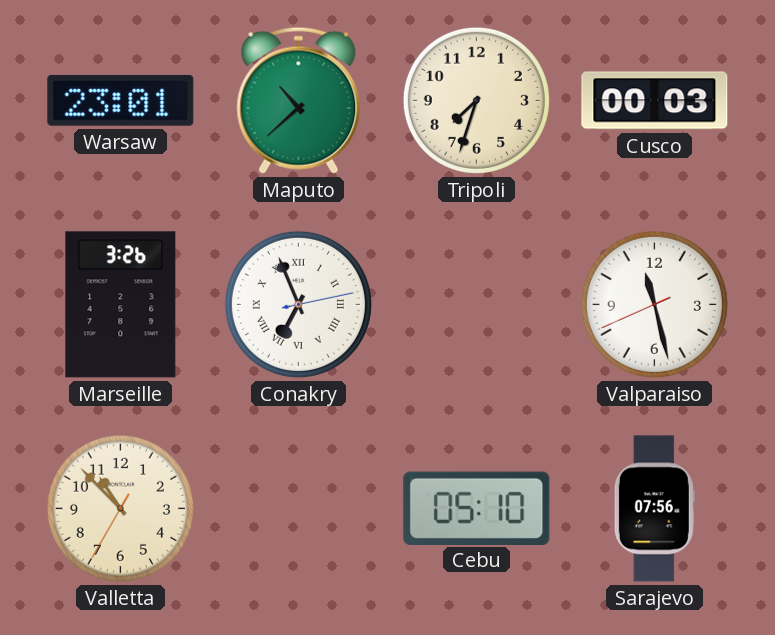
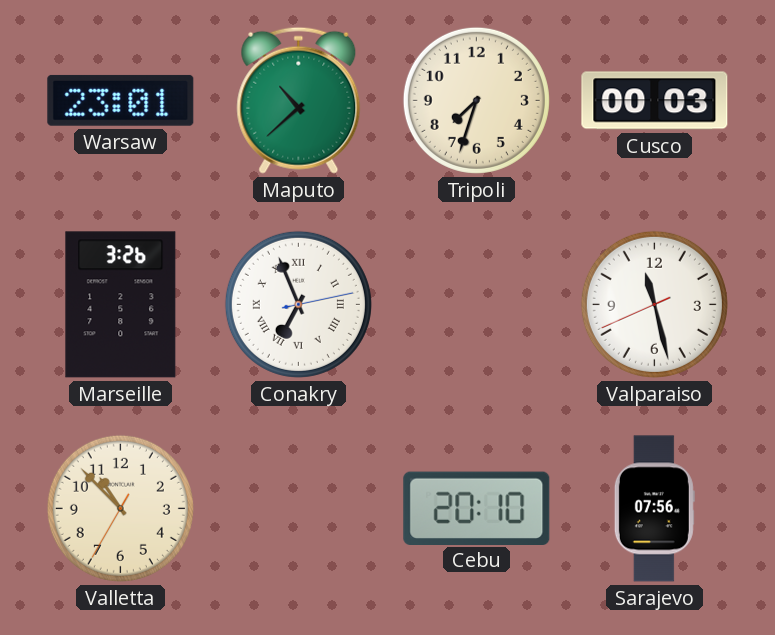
Cebu: 05:10 -> 20:10 (477, 508)
